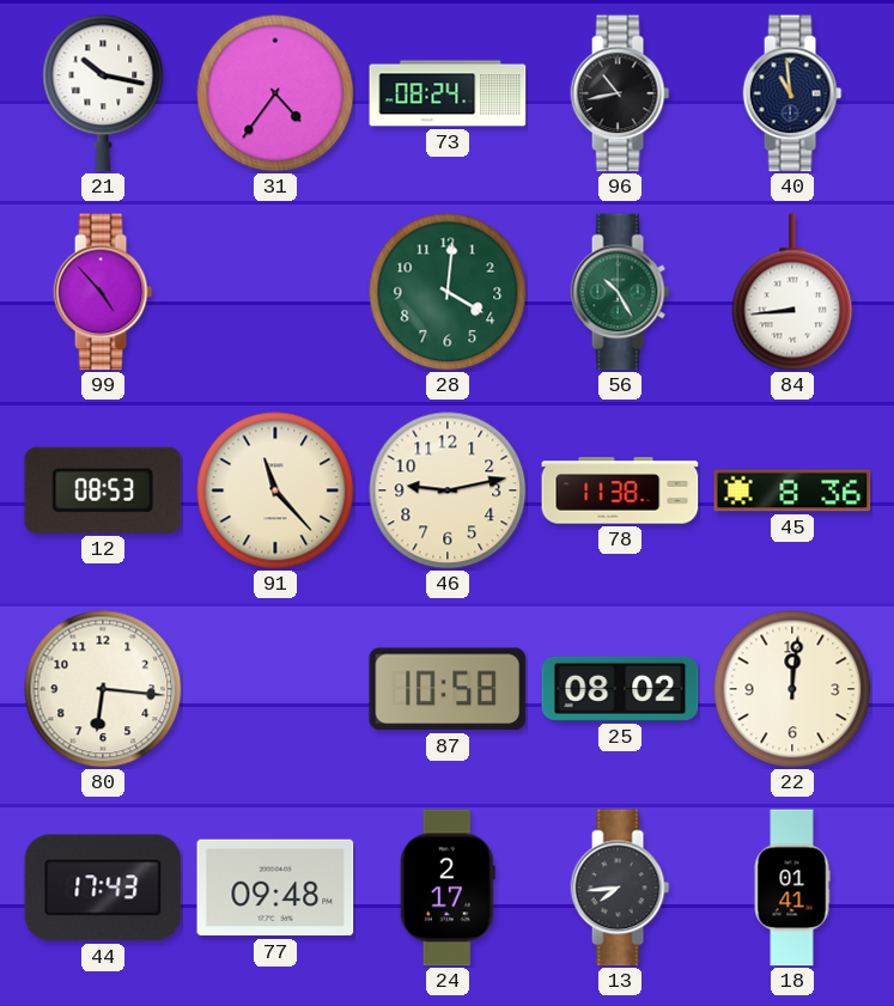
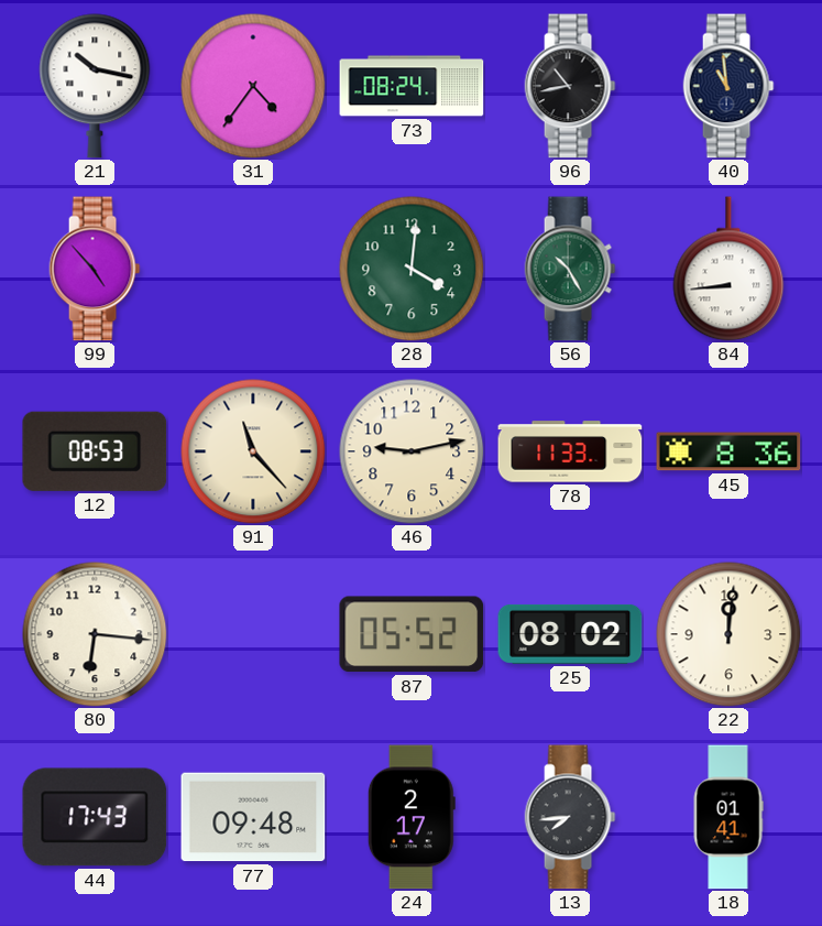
78: 11:38 -> 11:33 (570, 451)
87: 10:58 -> 05:52 (412, 634)
